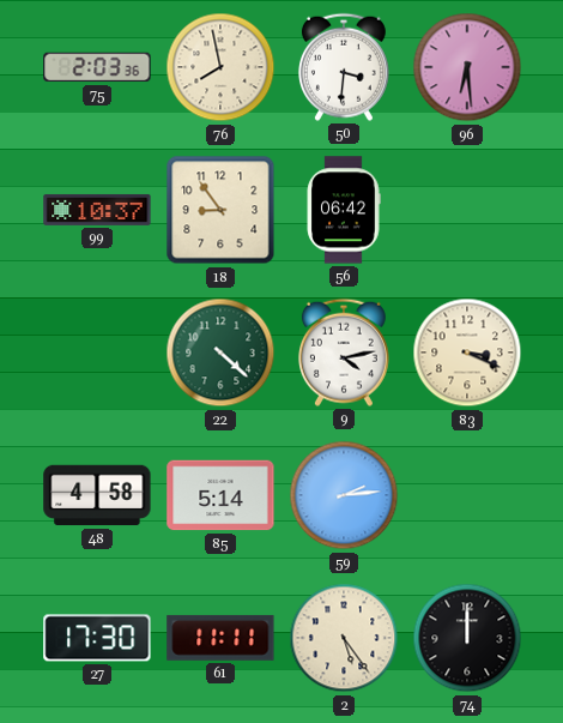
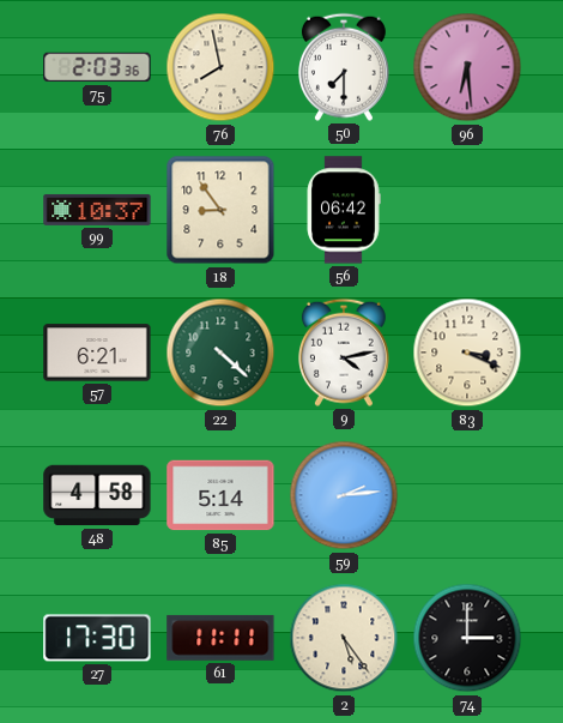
50: 3:31 -> 7:30 (344, 67)
57: none -> 6:21 (97, 353)
74: 12:00 -> 3:00 (467, 638)
